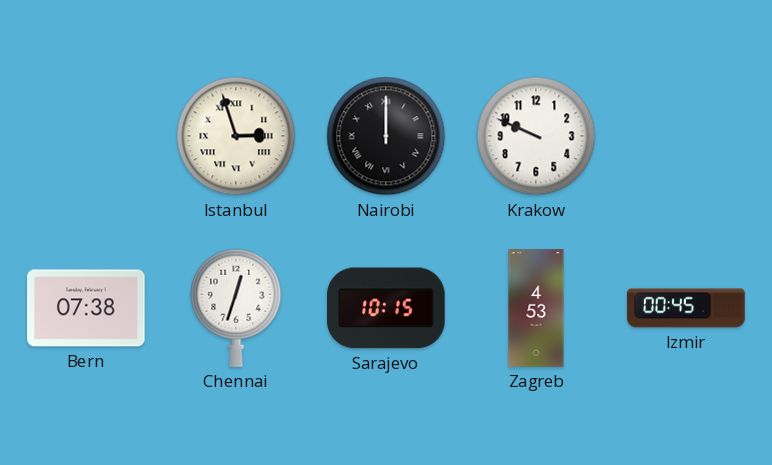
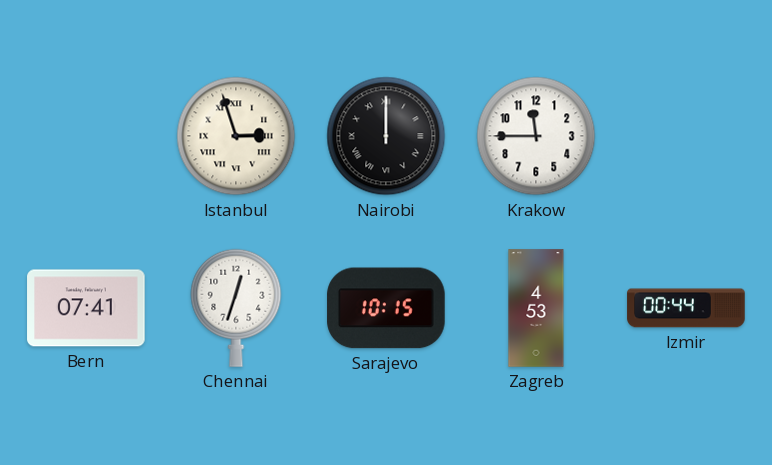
Krakow: 9:49 -> 11:45 (536, 136)
Bern: 07:38 -> 07:41 (86, 308)
Izmir: 00:45 -> 00:44 (686, 308)
